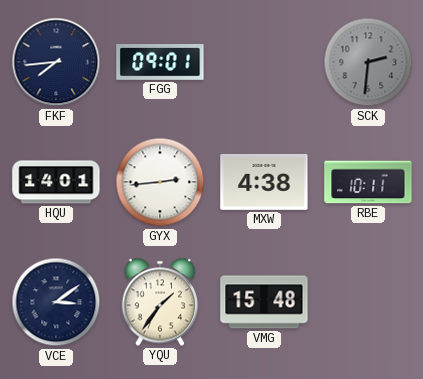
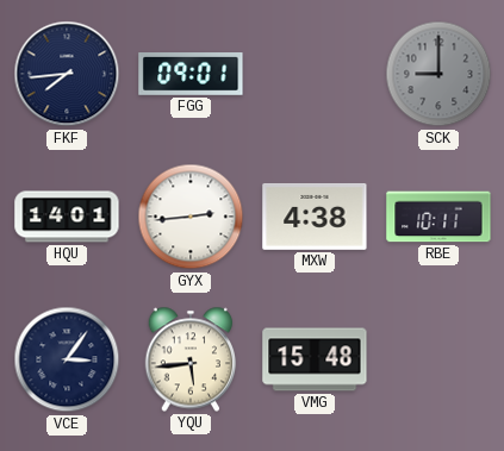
SCK: 2:31 -> 9:00 (438, 74)
VCE: 3:09 -> 3:06 (67, 359)
YQU: 1:36 -> 5:44 (191, 359)
